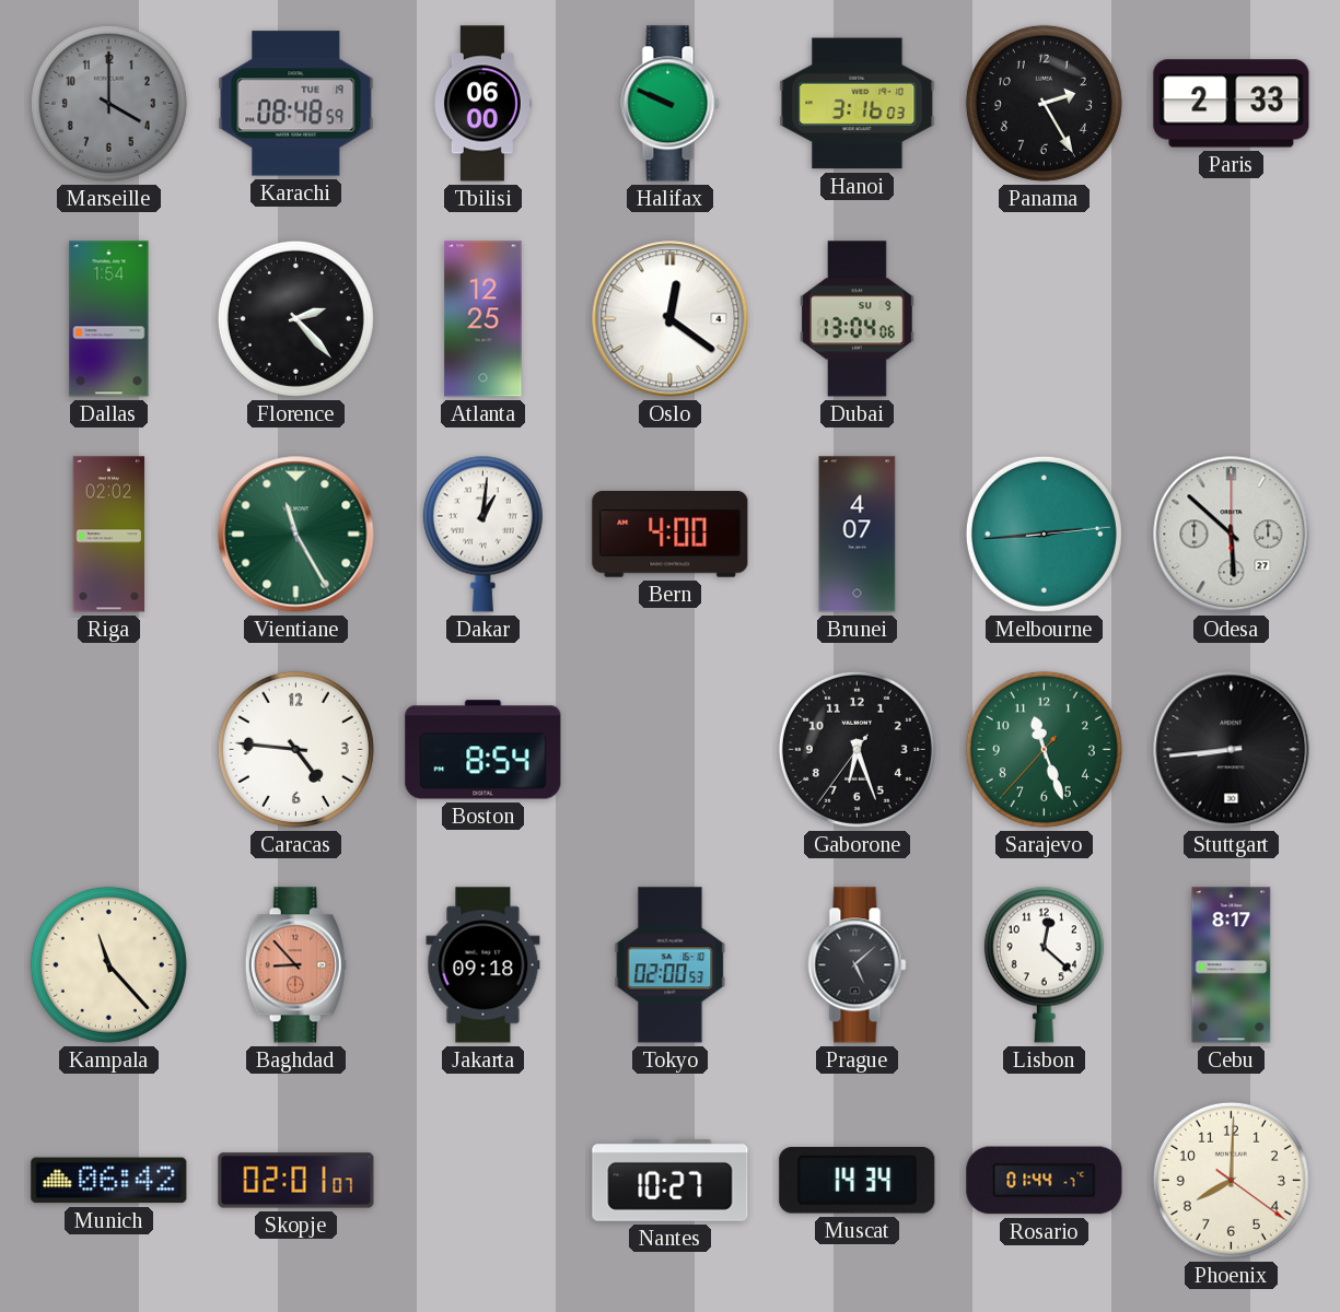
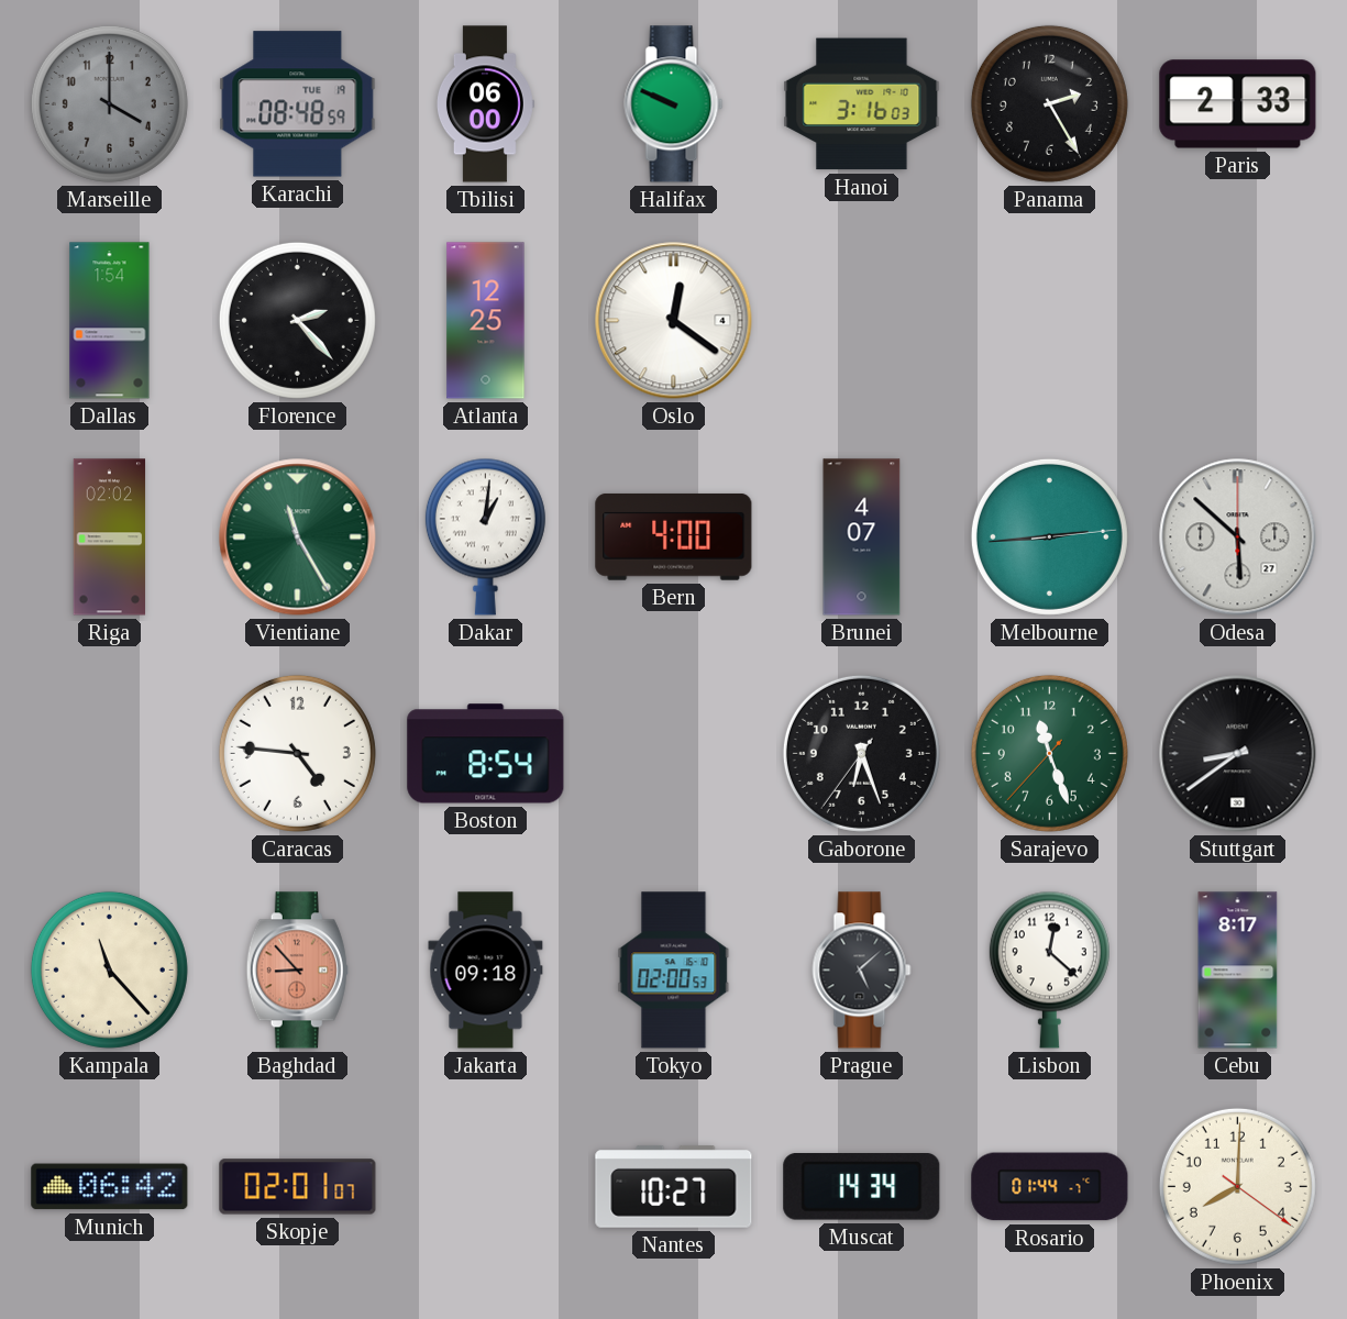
Dubai: 13:04 -> none (858, 319)
Stuttgart: 8:44 -> 8:39 (1238, 754)
